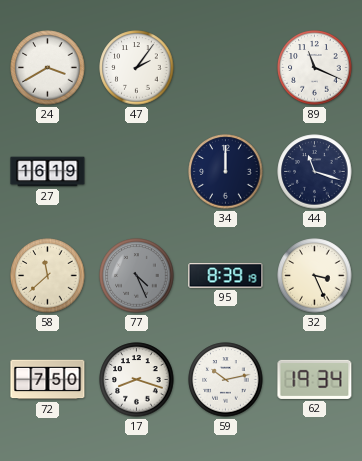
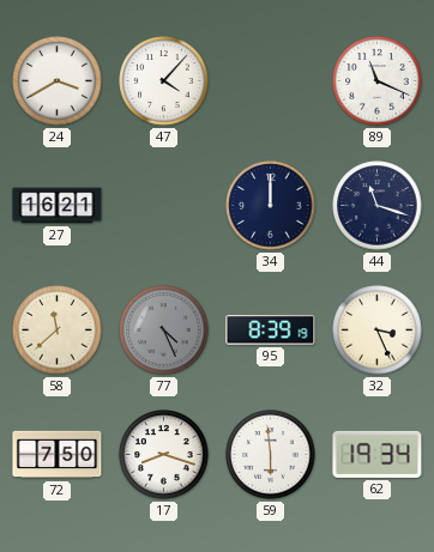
47: 2:06 -> 4:07 (164, 81)
27: 16:19 -> 16:21 (58, 206)
59: 10:13 -> 5:59 (271, 455)
